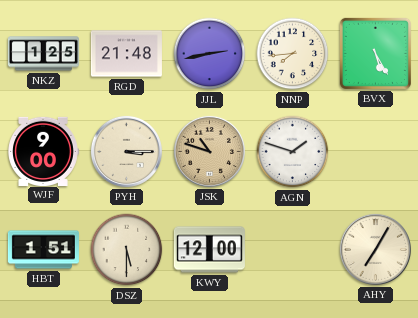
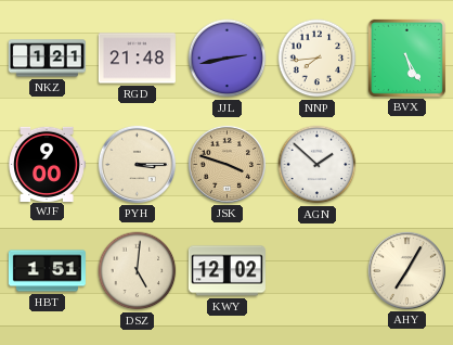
NKZ: 1:25 -> 1:21 (47, 59)
JSK: 10:48 -> 3:48 (226, 164)
AGN: 1:48 -> 1:52 (318, 165)
DSZ: 5:30 -> 5:01 (138, 271)
KWY: 12:00 -> 12:02 (226, 271)
